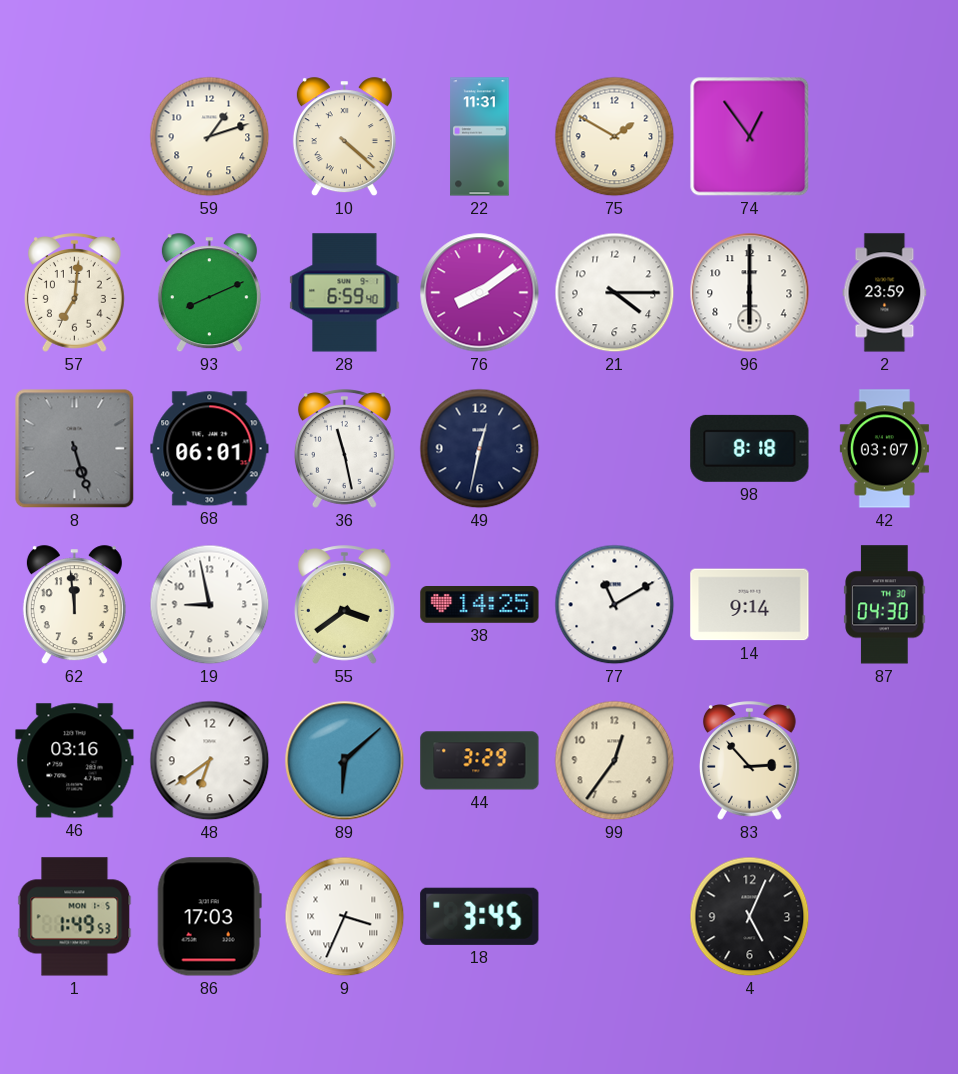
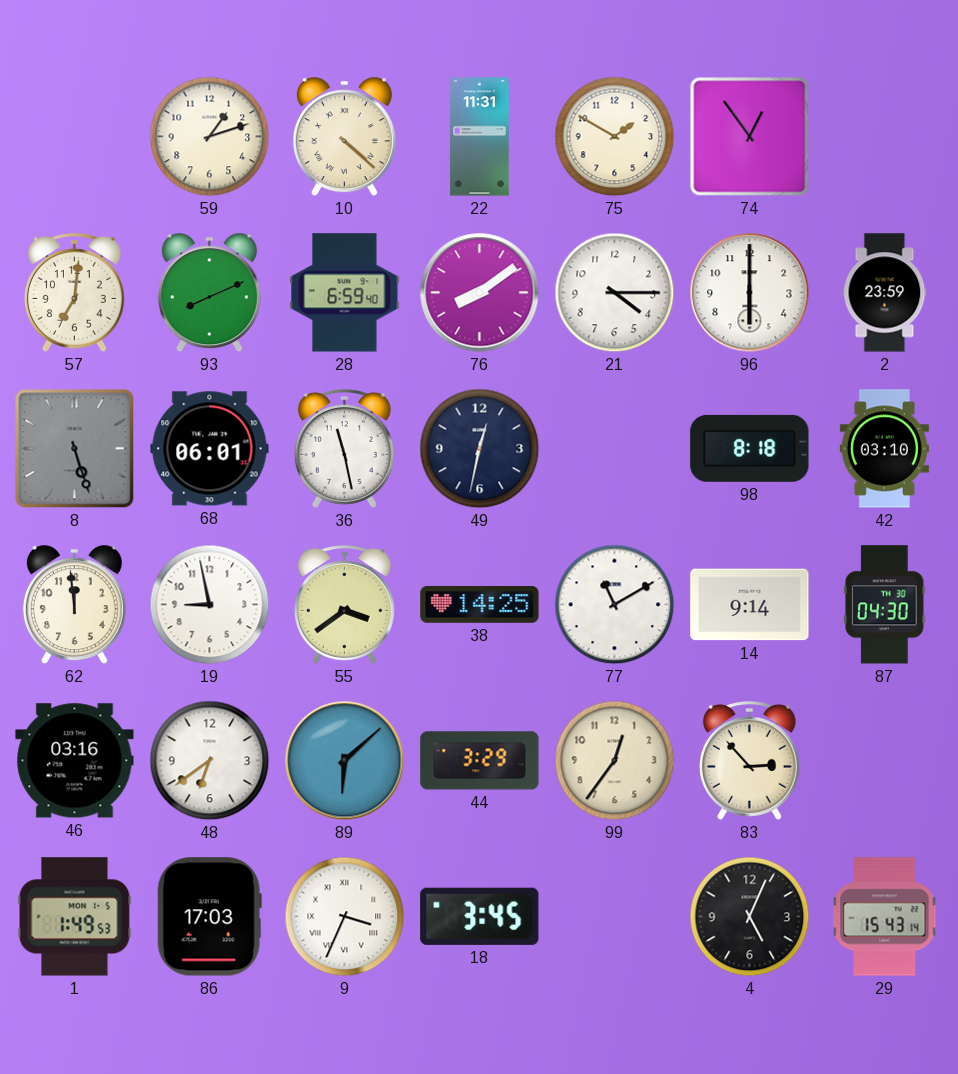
42: 03:07 -> 03:10 (884, 449)
29: none -> 15:43 (885, 917)
